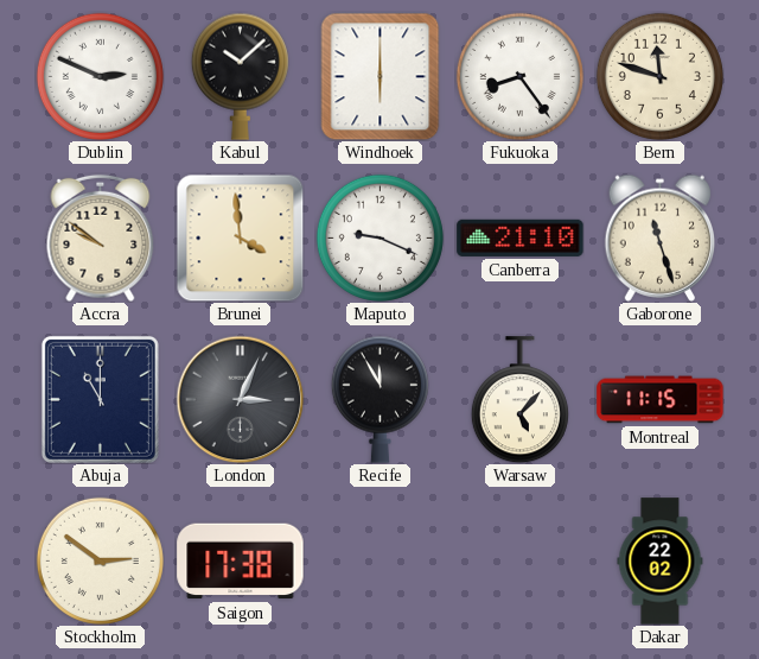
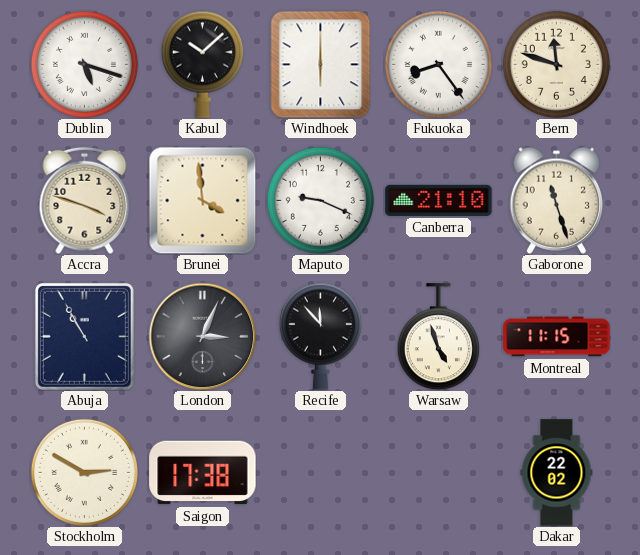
Dublin: 2:49 -> 5:18 (84, 64)
Accra: 9:51 -> 3:48 (85, 200)
Abuja: 11:00 -> 10:55 (84, 336)
Recife: 11:55 -> 11:53 (320, 336)
Warsaw: 5:07 -> 4:57 (438, 337)
Stockholm: 2:51 -> 2:50 (84, 472)
